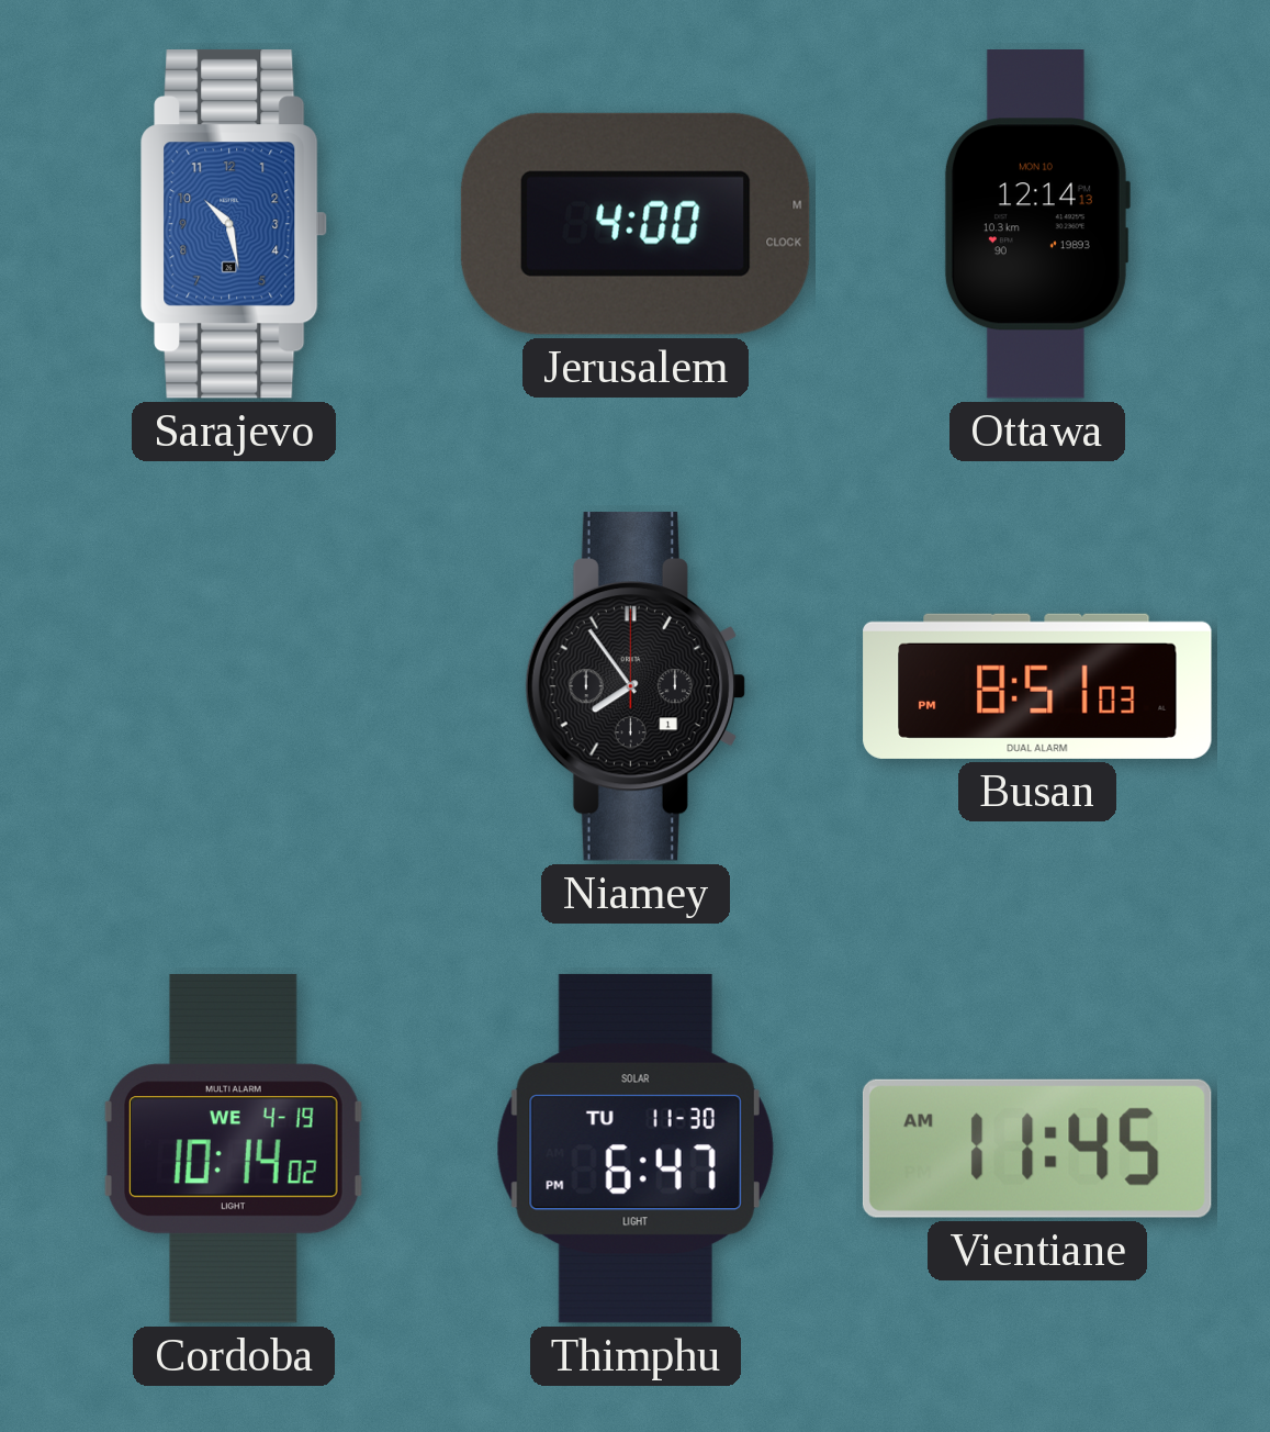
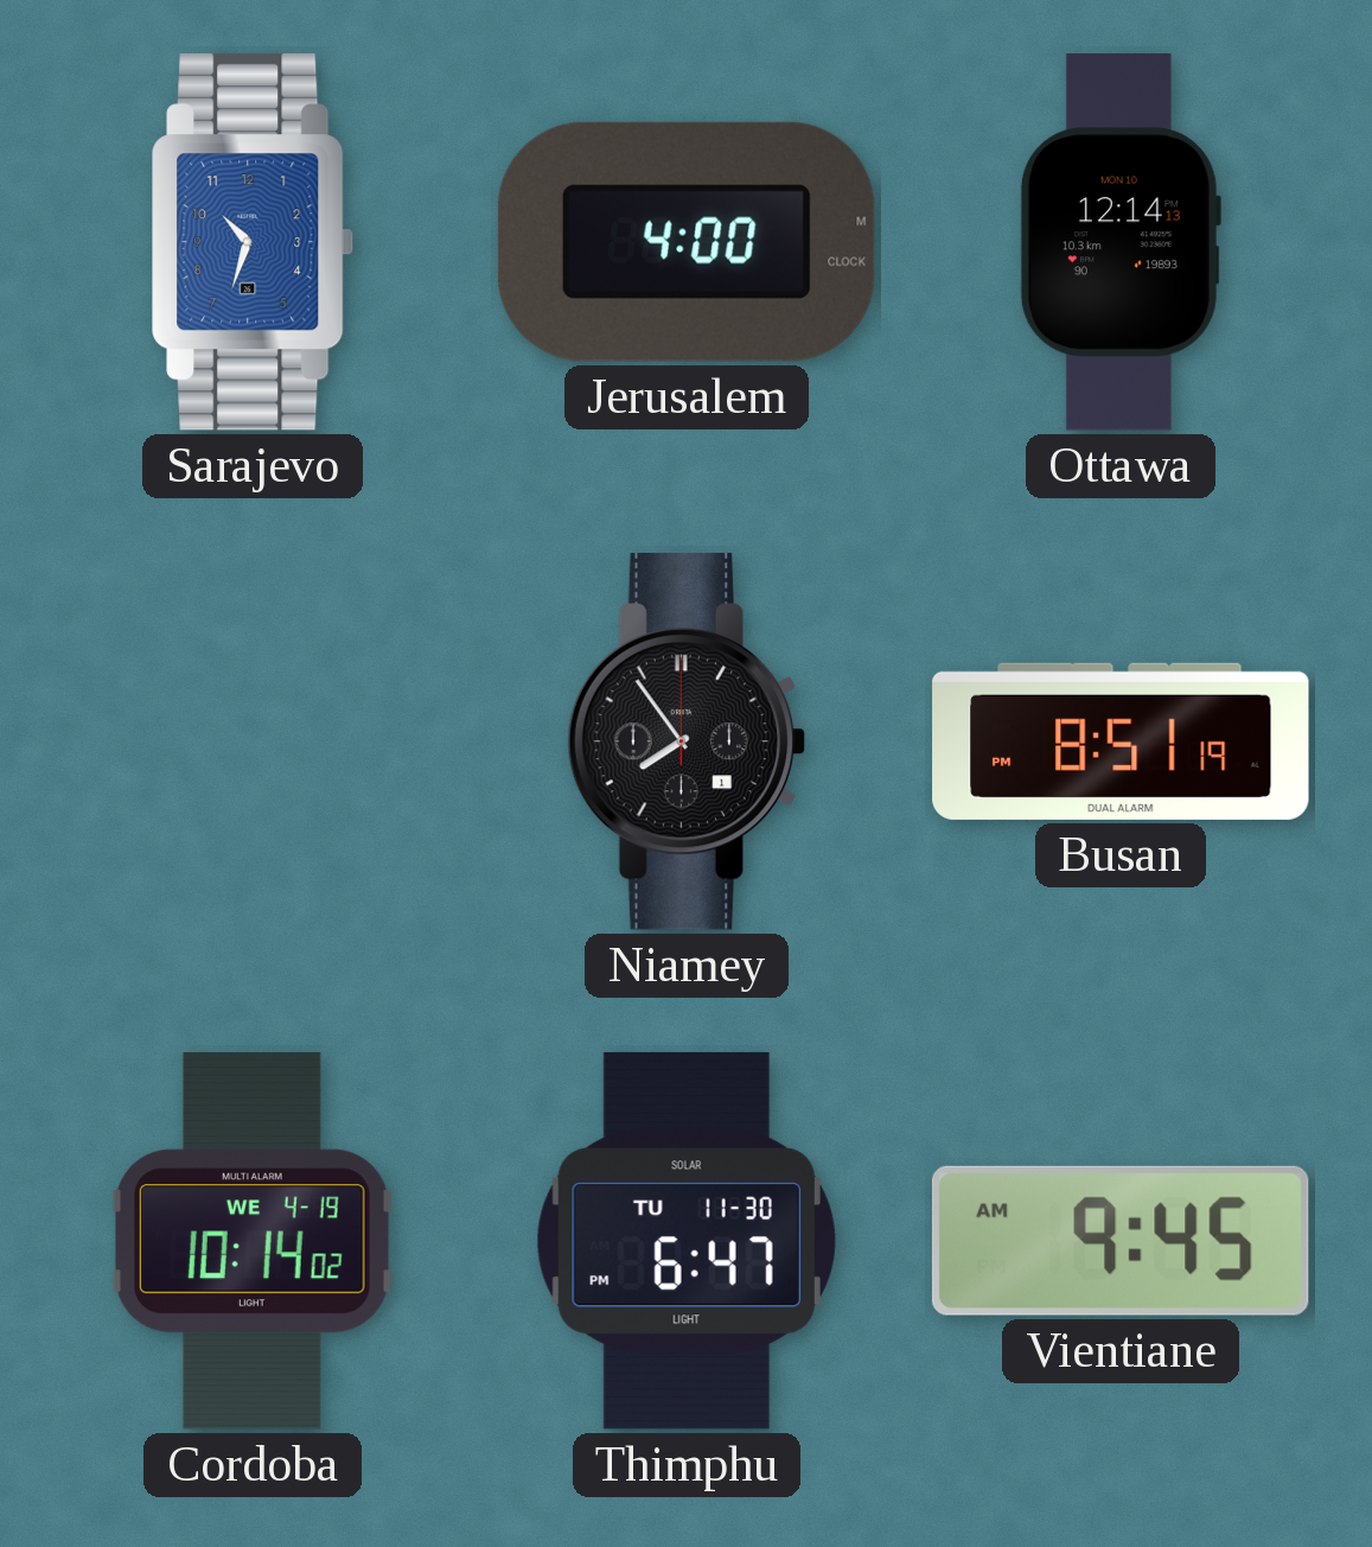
Sarajevo: 10:28 -> 10:33 (254, 242)
Busan: 8:51:03 PM -> 8:51:19 PM (1121, 741)
Vientiane: 11:45 -> 9:45 (1121, 1241)
